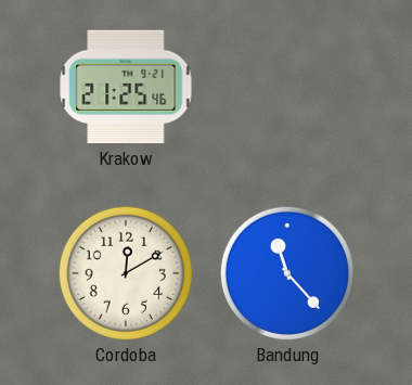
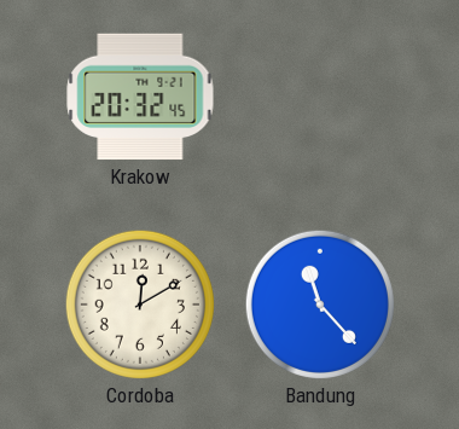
Krakow: 21:25 -> 20:32 (140, 97)
